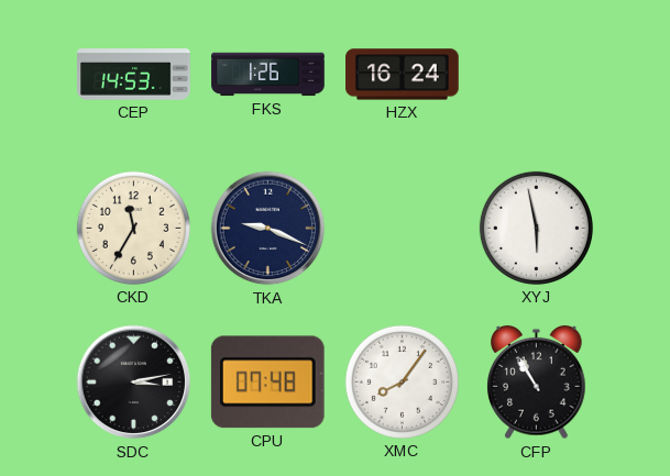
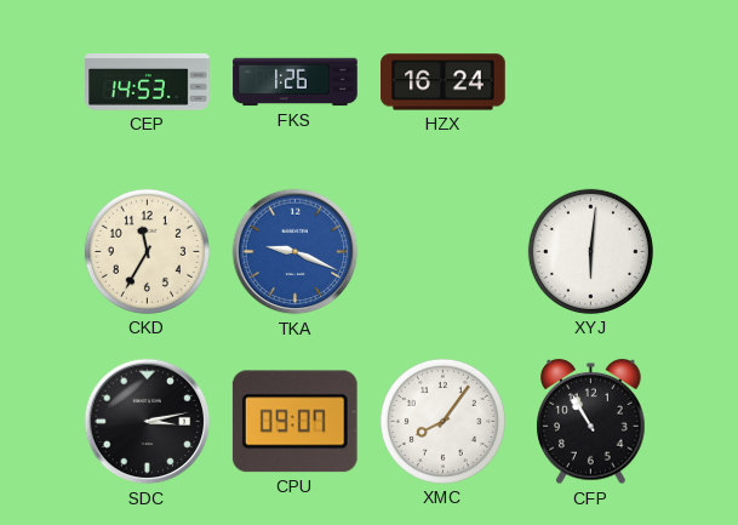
TKA dial: navy -> blue (296, 252)
XYJ: 5:58 -> 6:01 (590, 251)
CPU: 07:48 -> 09:07 (294, 422)
